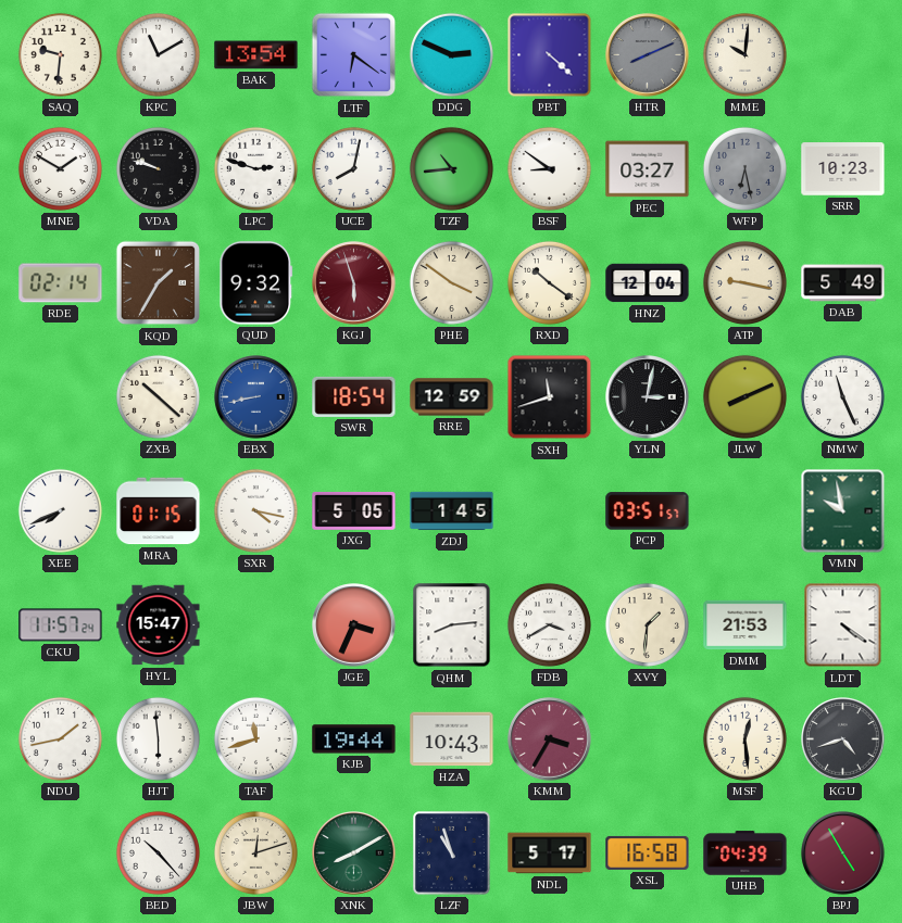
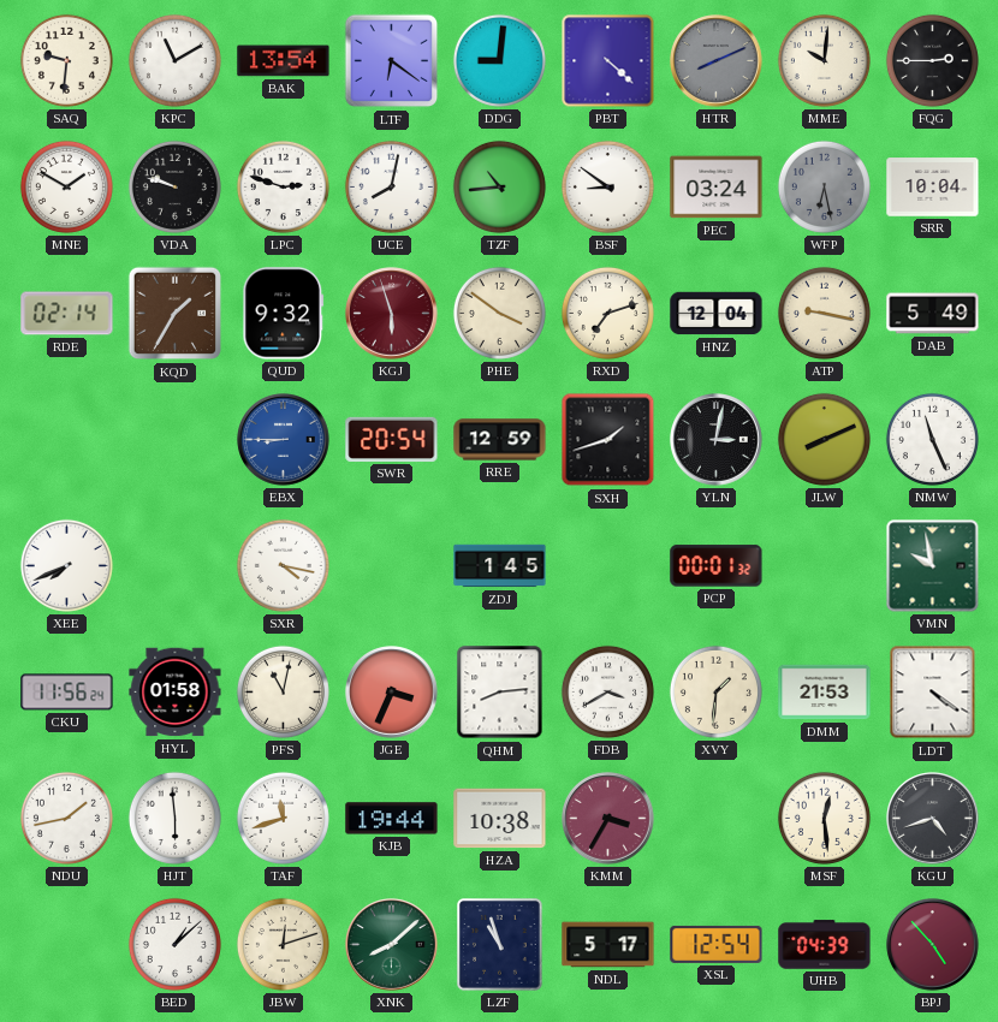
DDG: 2:49 -> 9:01 (499, 60)
FQG: none -> 2:45 (932, 60)
PEC: 03:27 -> 03:24 (717, 188)
SRR: 10:23 -> 10:04 (933, 188)
RXD: 10:21 -> 7:12 (607, 313)
ZXB: 10:22 -> none (158, 396)
EBX: 8:43 -> 8:45 (284, 440)
SWR: 18:54 -> 20:54 (392, 439)
SXH: 11:42 -> 1:42 (608, 440)
MRA: 01:15 -> none (159, 511)
JXG: 5:05 -> none (354, 510)
PCP: 03:51 -> 00:01 (717, 566)
CKU: 11:57 -> 11:56 (67, 693)
HYL: 15:47 -> 01:58 (176, 693)
PFS: none -> 11:02 (283, 691)
HZA: 10:43 -> 10:38 (500, 819)
BED: 10:23 -> 1:08 (174, 944)
XNK: 8:10 -> 8:08 (392, 945)
XSL: 16:58 -> 12:54 (717, 944)
BPJ: 4:55 -> 4:53 (933, 945)
